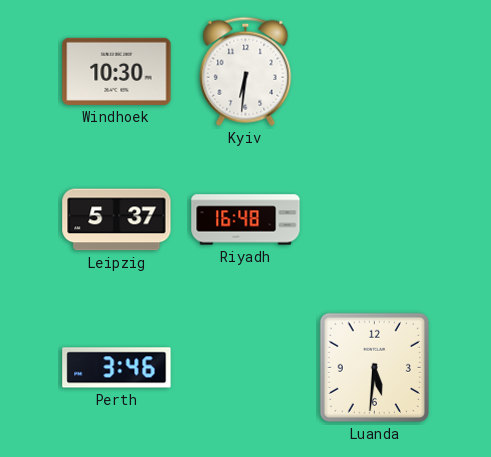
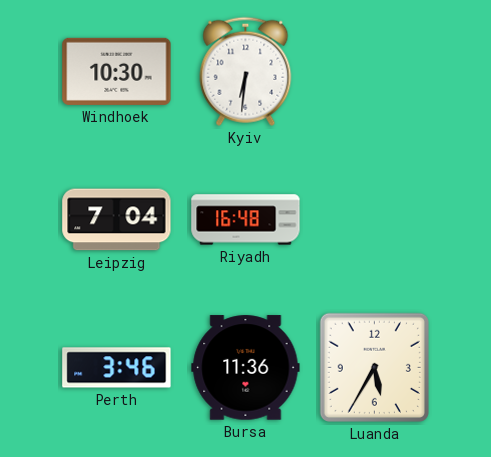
Leipzig: 5:37 -> 7:04 (117, 220)
Bursa: none -> 11:36 (246, 368)
Luanda: 5:31 -> 5:35 (374, 367)
